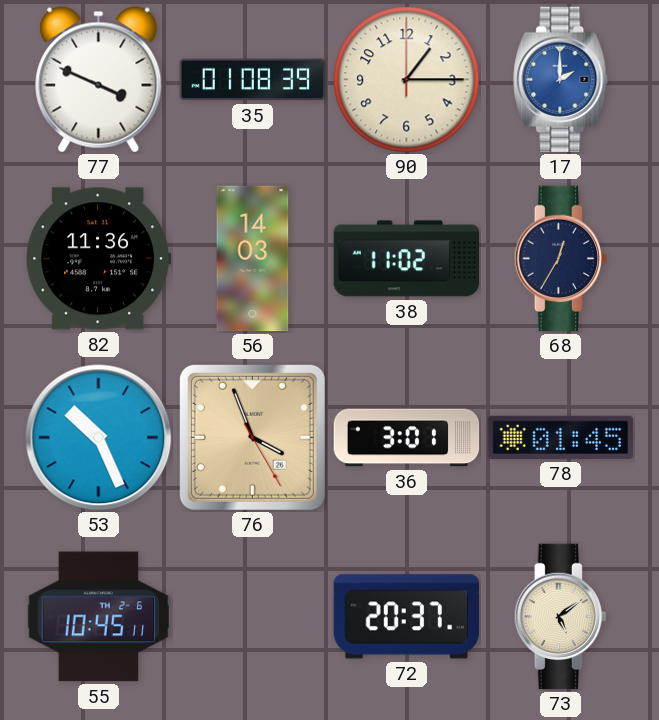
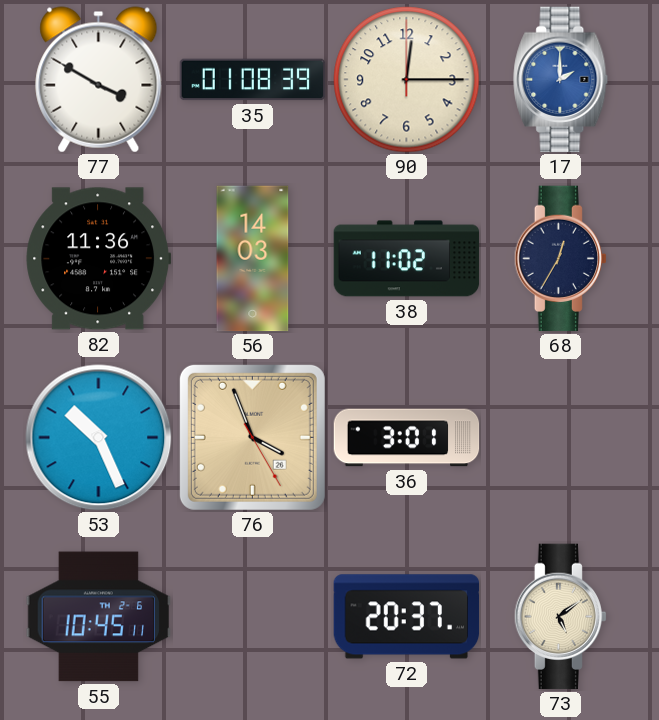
77: 3:49 -> 3:50 (99, 80)
90: 1:15 -> 12:15 (407, 80)
78: 01:45 -> none (561, 437)
